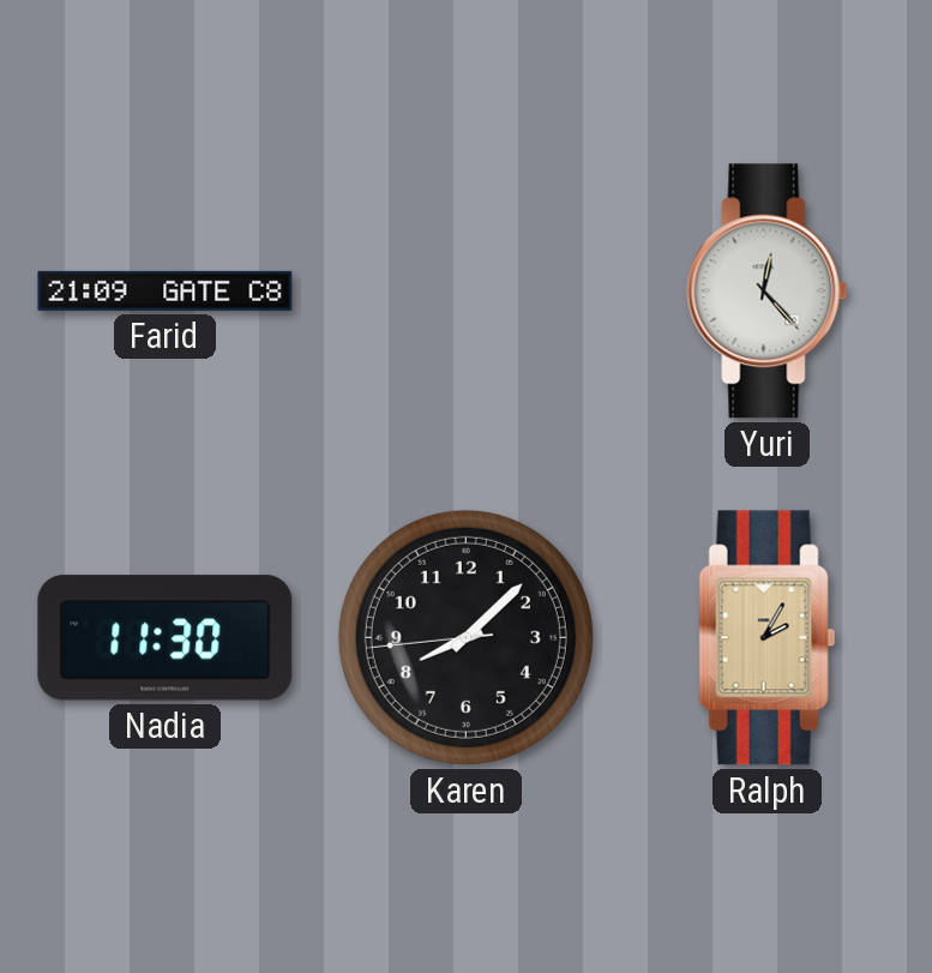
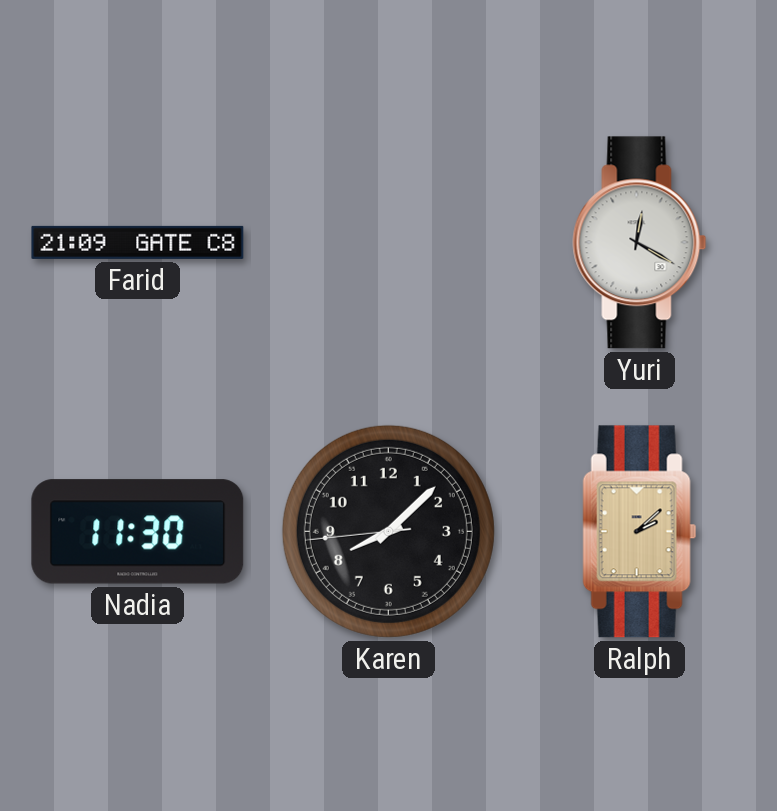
Yuri: 12:23 -> 12:20 (640, 243)
Ralph: 2:05 -> 2:08 (640, 532)
